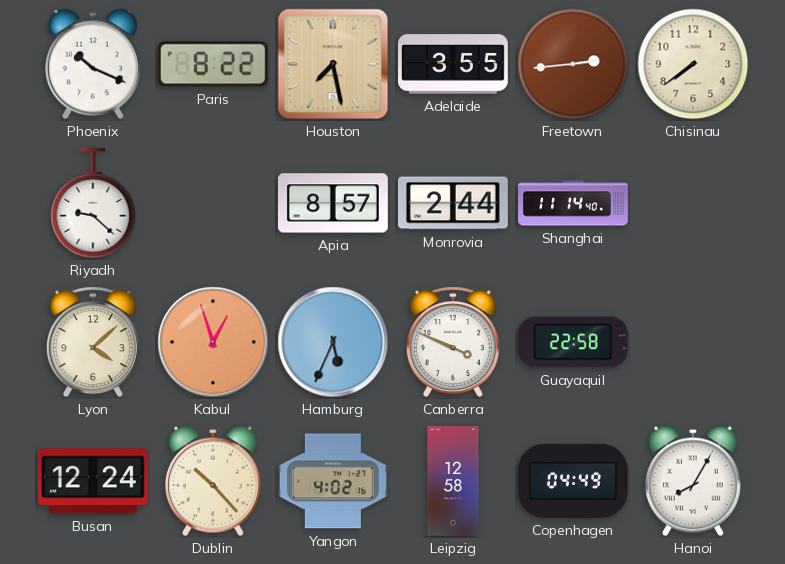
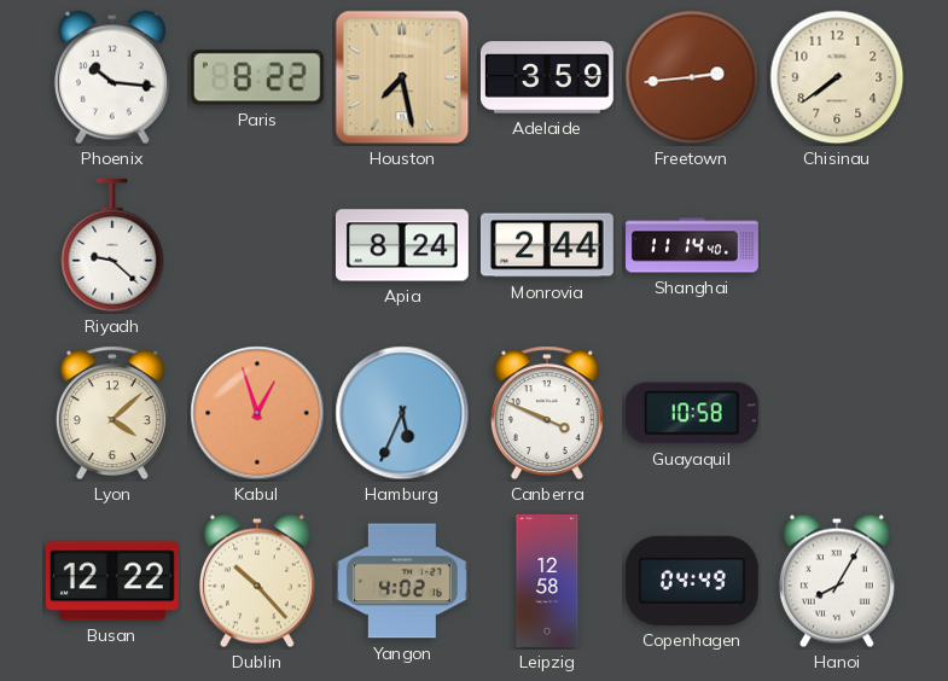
Phoenix: 10:19 -> 10:16 (112, 77)
Adelaide: 3:55 -> 3:59 (547, 77)
Apia: 8:57 -> 8:24 (402, 245)
Guayaquil: 22:58 -> 10:58 (692, 413)
Busan: 12:24 -> 12:22 (112, 581)
